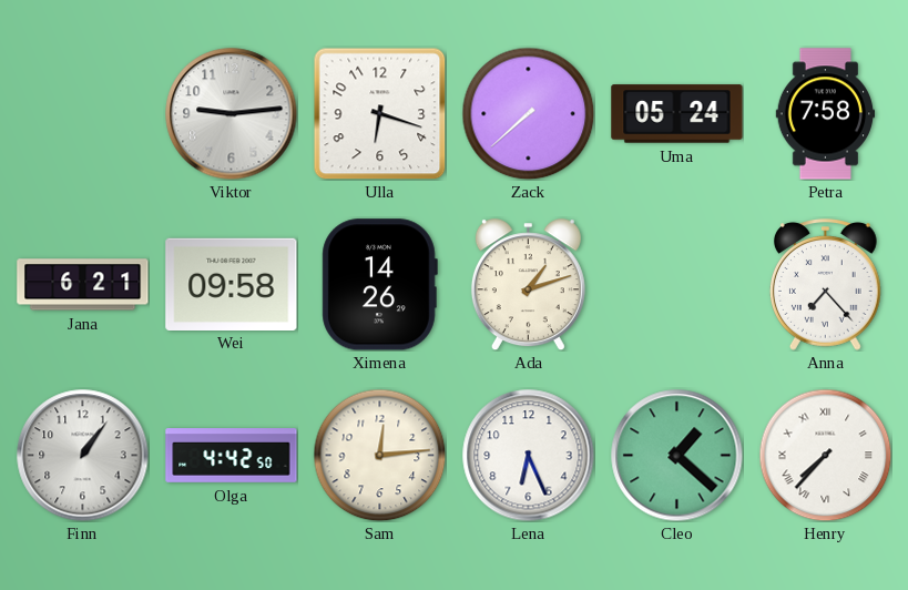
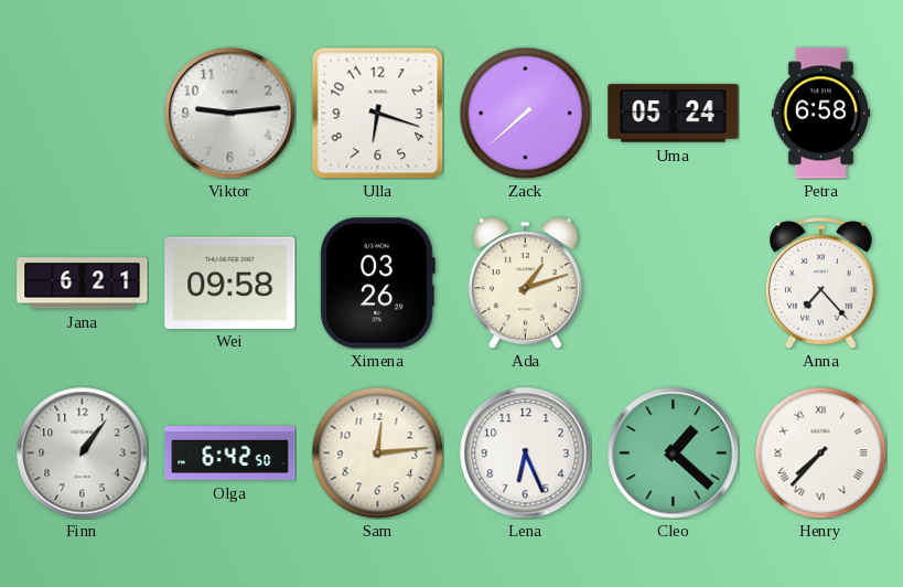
Petra: 7:58 -> 6:58 (821, 114)
Ximena: 14:26 -> 03:26 (377, 284)
Olga: 4:42 -> 6:42 (230, 453)
